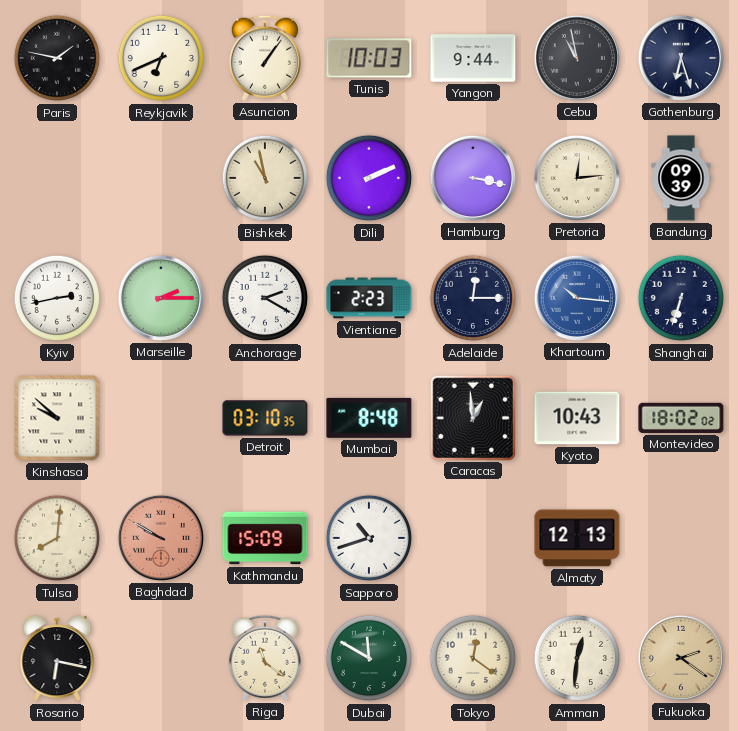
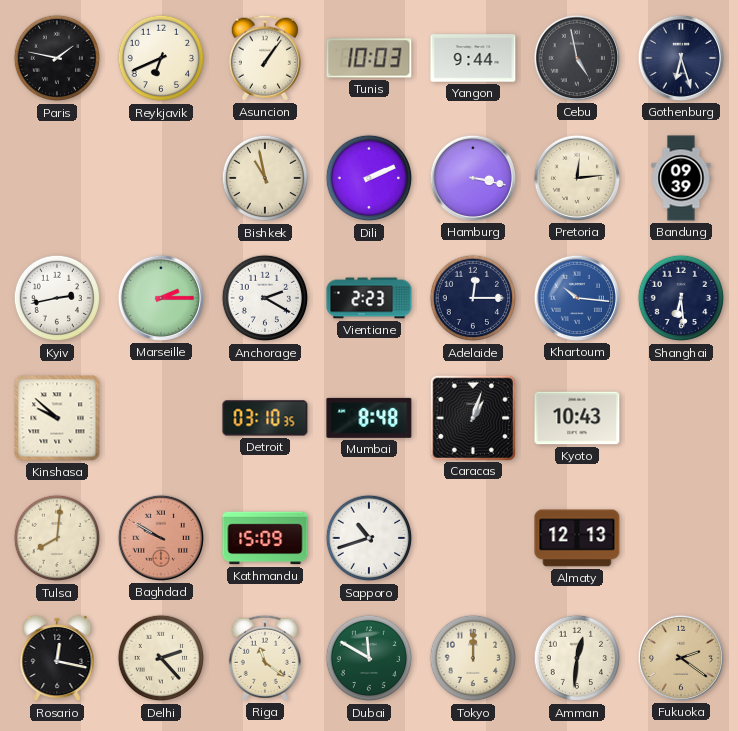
Cebu: 10:58 -> 4:58 (577, 58)
Shanghai: 6:33 -> 6:29 (681, 298)
Caracas: 12:59 -> 1:03 (472, 417)
Montevideo: 18:02 -> none (681, 418)
Rosario: 6:17 -> 12:17 (57, 658)
Delhi: none -> 2:23 (161, 658)
Tokyo: 12:21 -> 12:00 (473, 658)
